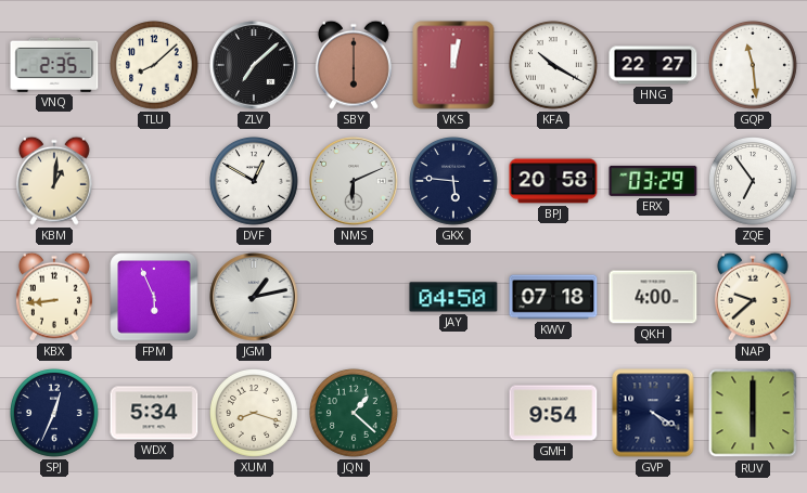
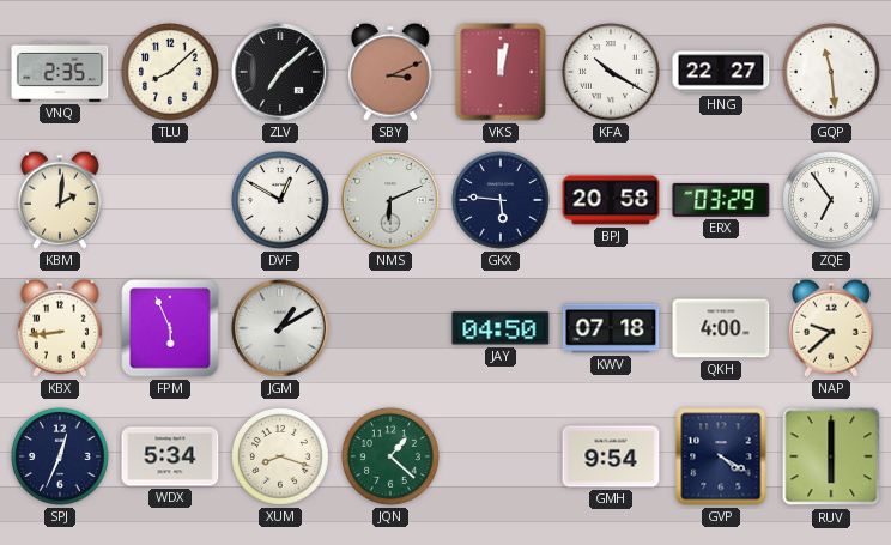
SBY: 6:00 -> 3:11 (390, 72)
KBM: 1:01 -> 2:01 (60, 200)
JGM: 1:13 -> 1:10 (280, 328)
